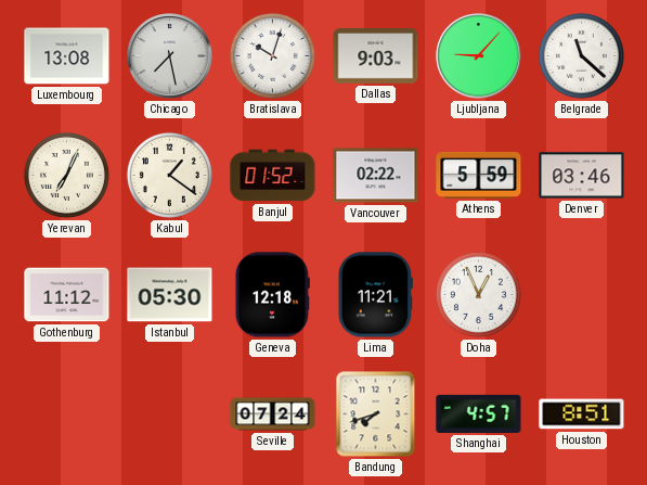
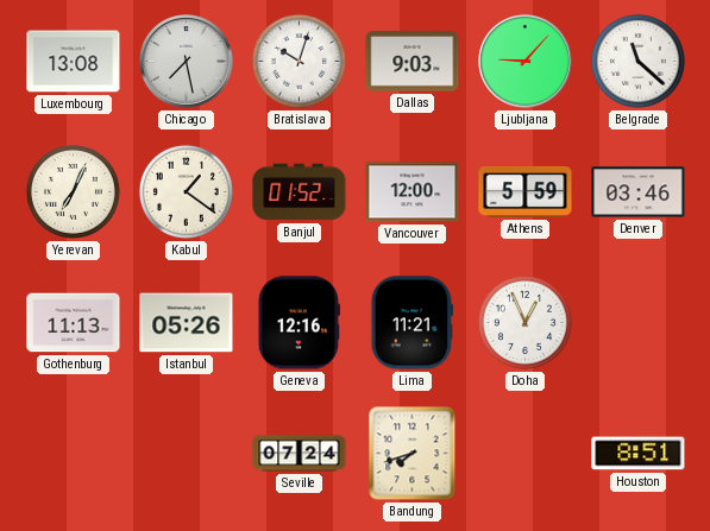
Vancouver: 02:22 -> 12:00 (413, 192)
Gothenburg: 11:12 -> 11:13 (74, 323)
Istanbul: 05:30 -> 05:26 (187, 323)
Geneva: 12:18 -> 12:16 (299, 323)
Shanghai: 4:57 -> none (479, 413)
